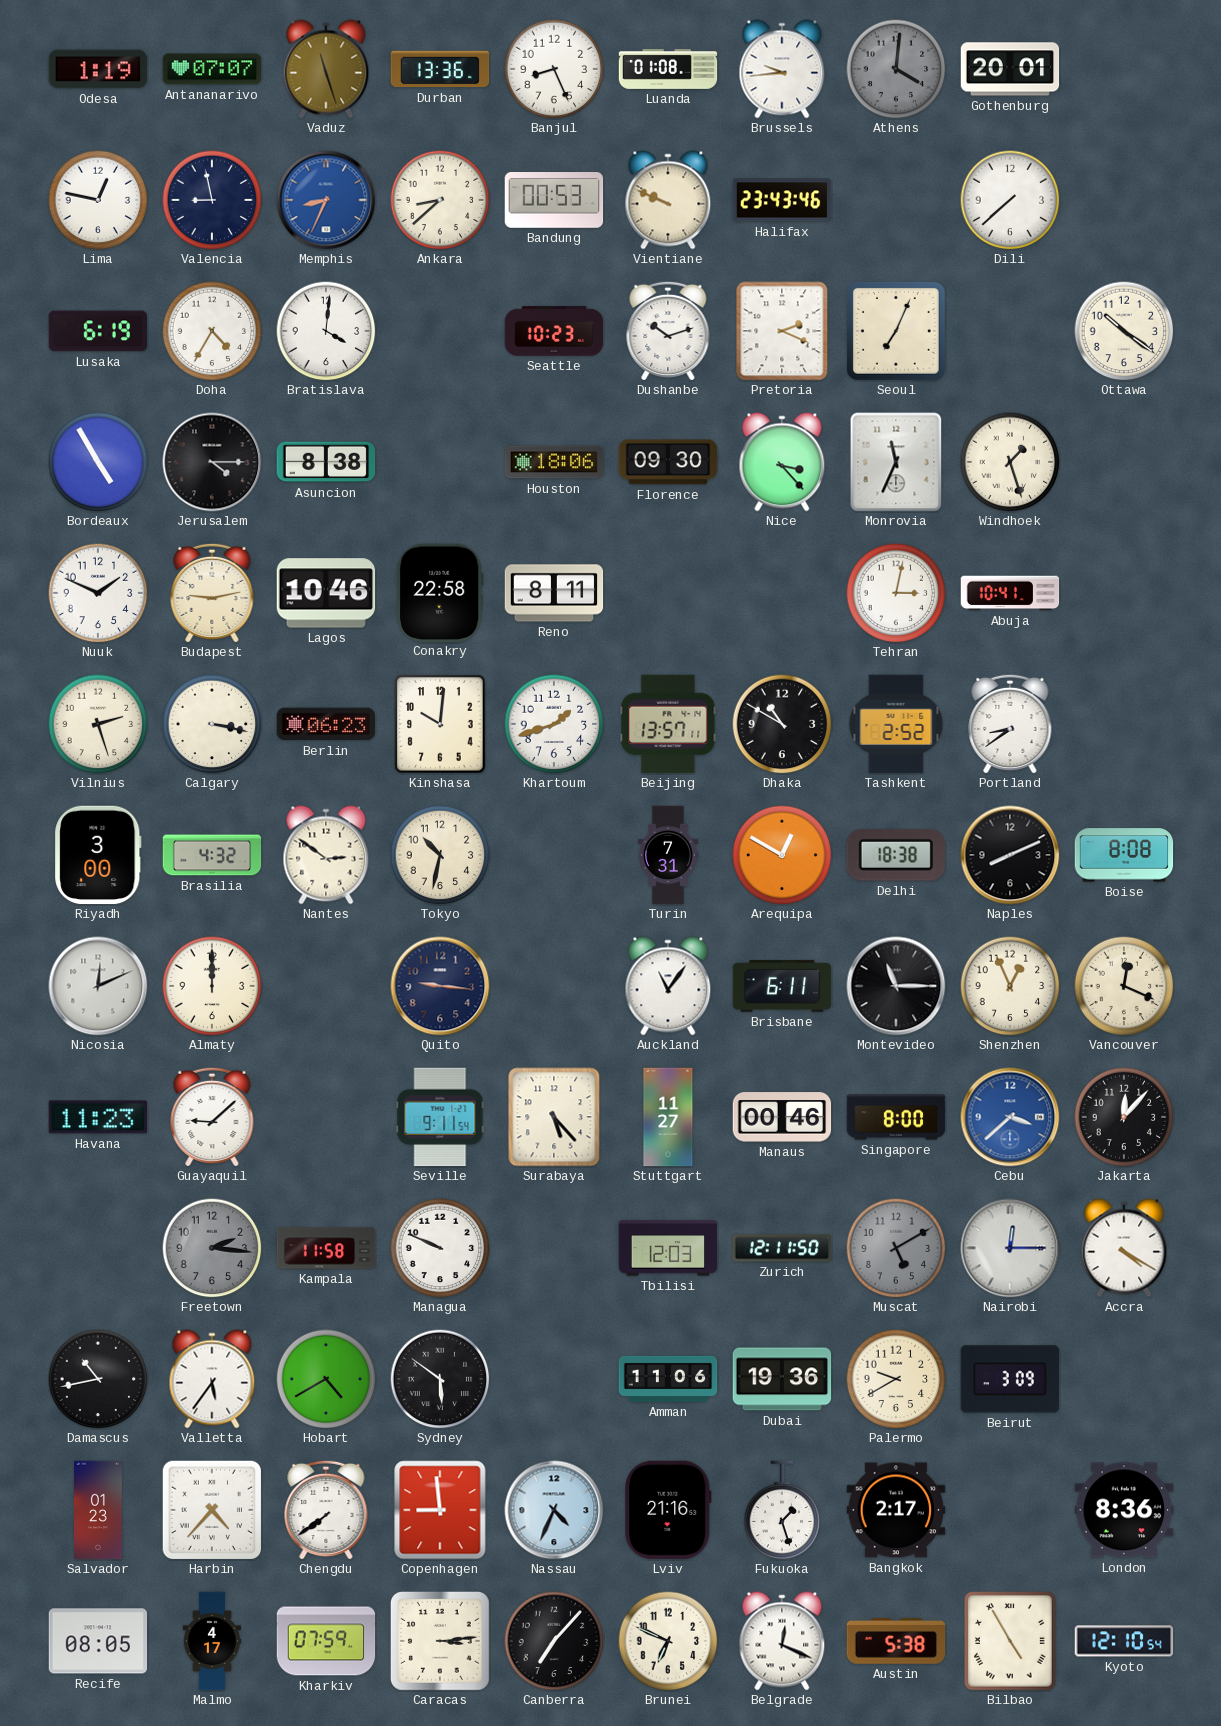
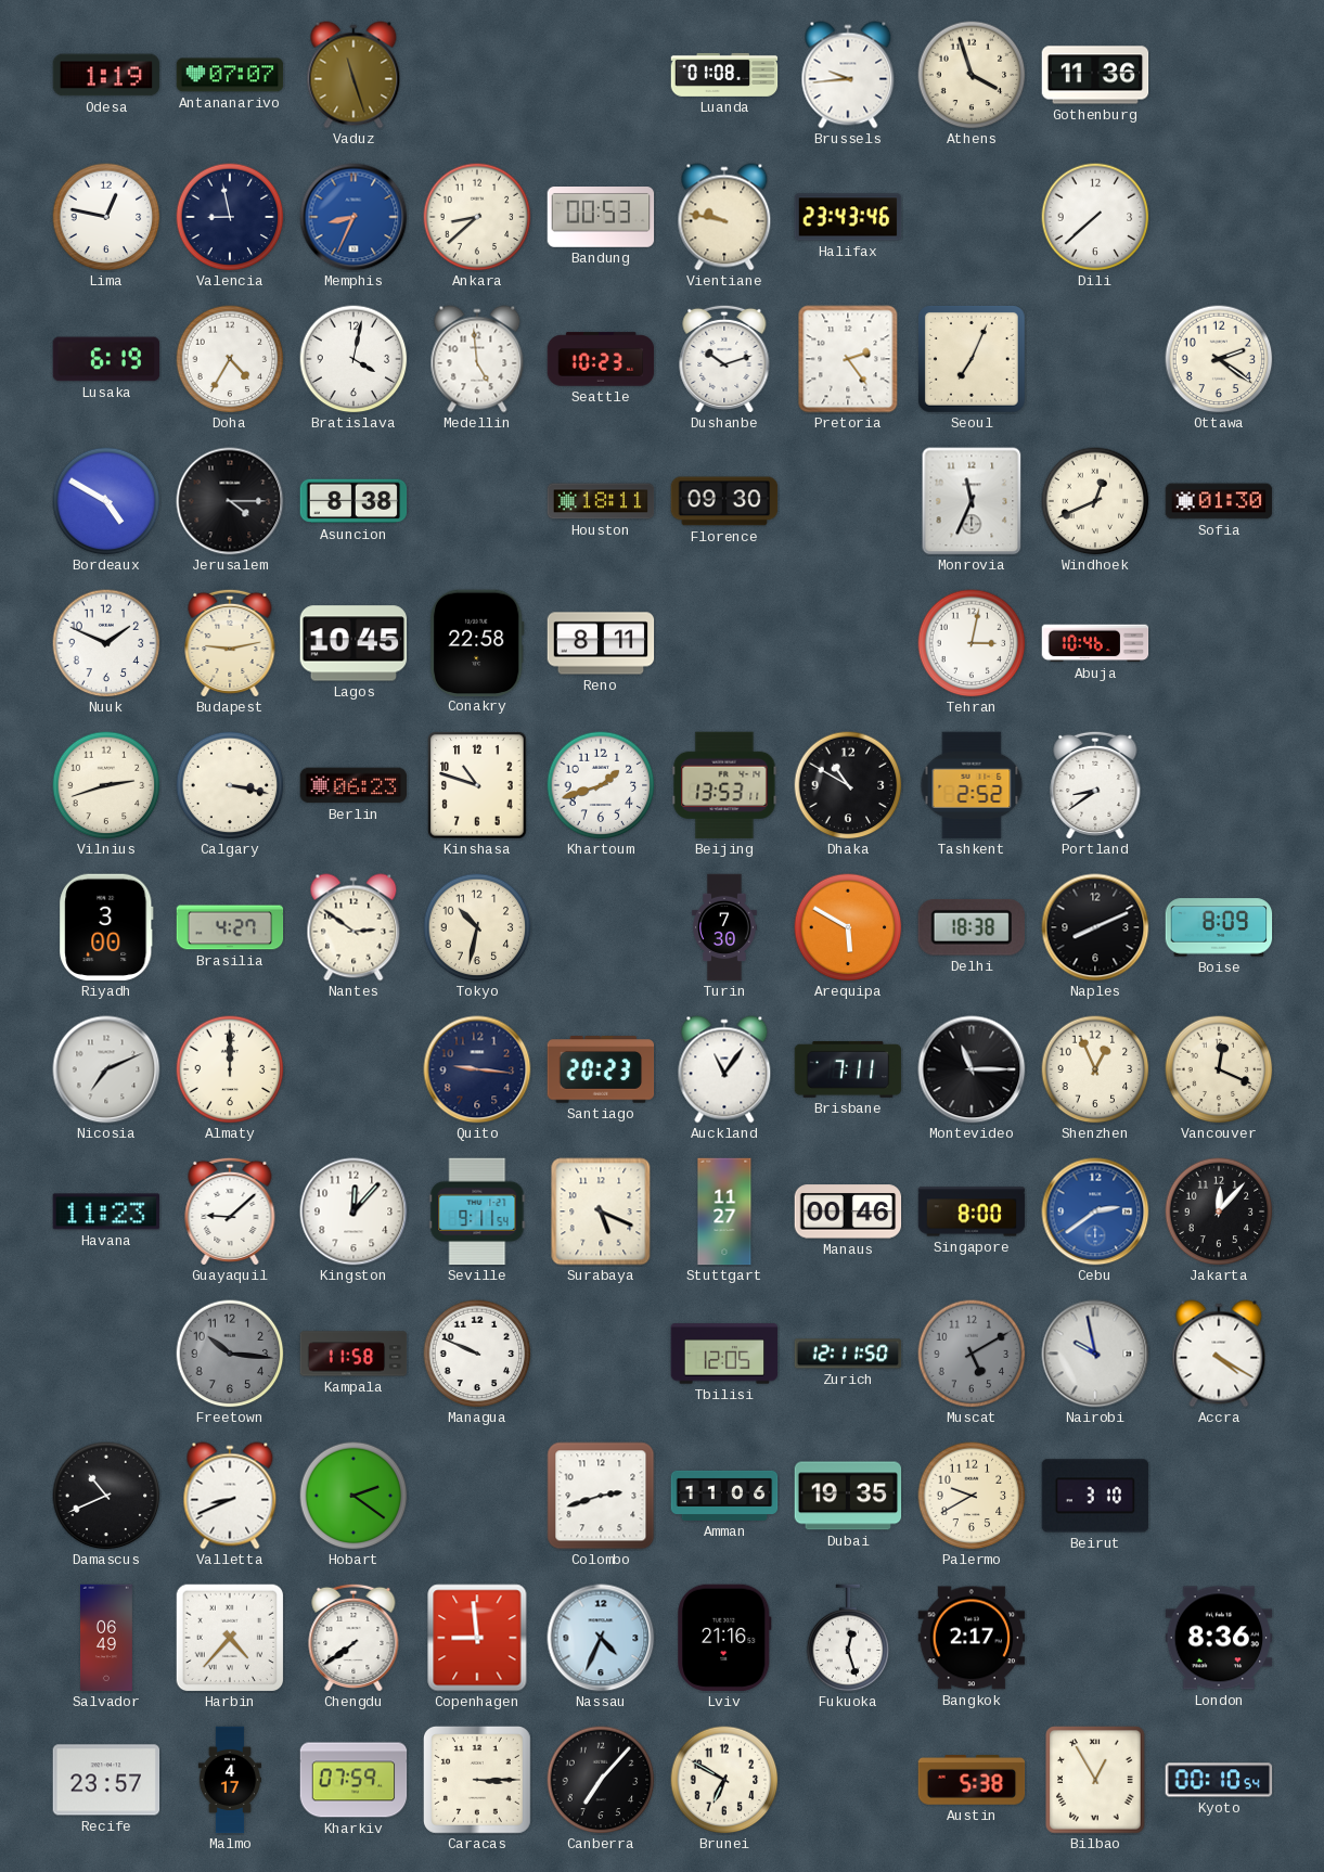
Durban: 13:36 -> none (440, 69)
Banjul: 8:26 -> none (554, 69)
Athens: 4:01 -> 3:57 (972, 75)
Athens dial: grey -> cream (972, 75)
Gothenburg: 20:01 -> 11:36 (1095, 75)
Vientiane: 9:49 -> 9:47 (724, 217)
Bratislava: 4:01 -> 4:02 (354, 359)
Medellin: none -> 4:59 (477, 359)
Pretoria: 2:19 -> 2:24 (848, 359)
Ottawa: 10:21 -> 2:21 (1219, 359)
Bordeaux: 4:55 -> 4:50 (106, 501)
Houston: 18:06 -> 18:11 (601, 501)
Nice: 3:23 -> none (782, 462)
Windhoek: 1:27 -> 12:41 (1095, 501)
Sofia: none -> 01:30 (1219, 501)
Lagos: 10:46 -> 10:45 (354, 643)
Abuja: 10:41 -> 10:46 (1095, 643)
Vilnius: 2:27 -> 2:42 (106, 785)
Kinshasa: 10:01 -> 10:48 (477, 785)
Beijing: 13:57 -> 13:53 (724, 785)
Brasilia: 4:32 -> 4:27 (230, 927)
Turin: 7:31 -> 7:30 (725, 927)
Arequipa: 12:50 -> 5:50 (848, 927)
Boise: 8:08 -> 8:09 (1219, 927)
Nicosia: 12:11 -> 7:11 (106, 1069)
Santiago: none -> 20:23 (601, 1069)
Brisbane: 6:11 -> 7:11 (848, 1069)
Kingston: none -> 12:07 (354, 1211)
Surabaya: 5:23 -> 5:19 (601, 1211)
Cebu: 3:38 -> 2:39 (1095, 1211)
Freetown: 2:16 -> 10:16 (230, 1354)
Tbilisi: 12:03 -> 12:05 (724, 1354)
Nairobi: 12:15 -> 9:58 (1095, 1354)
Damascus: 10:43 -> 10:41 (106, 1496)
Valletta: 5:36 -> 8:41 (230, 1496)
Hobart: 4:40 -> 2:21 (354, 1496)
Sydney: 5:51 -> none (440, 1379)
Colombo: none -> 2:42 (601, 1496)
Dubai: 19:36 -> 19:35 (848, 1496)
Beirut: 3:09 -> 3:10 (1095, 1496)
Salvador: 01:23 -> 06:49 (106, 1638)
Fukuoka: 1:27 -> 12:27 (848, 1638)
Recife: 08:05 -> 23:57 (106, 1780)
Caracas: 3:14 -> 3:15 (477, 1780)
Brunei: 6:49 -> 6:50 (724, 1780)
Belgrade: 12:19 -> none (782, 1641)
Bilbao: 4:55 -> 12:55 (1095, 1780)
Kyoto: 12:10 -> 00:10 (1219, 1780)
